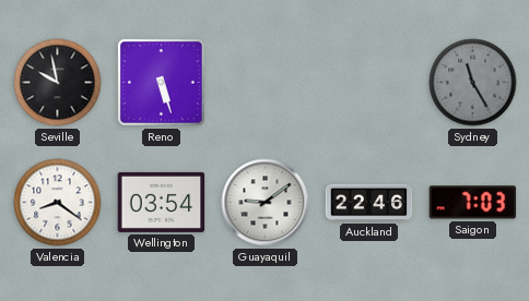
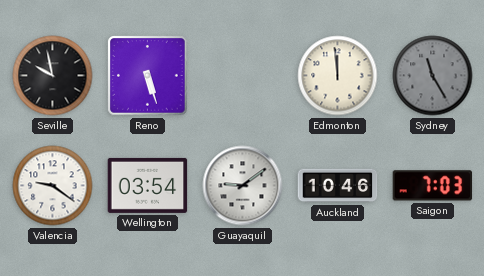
Edmonton: none -> 11:59 (338, 76)
Valencia: 8:21 -> 9:21 (53, 186)
Auckland: 22:46 -> 10:46 (338, 186)
